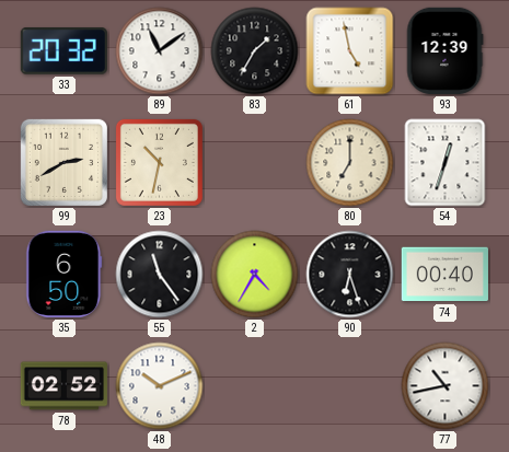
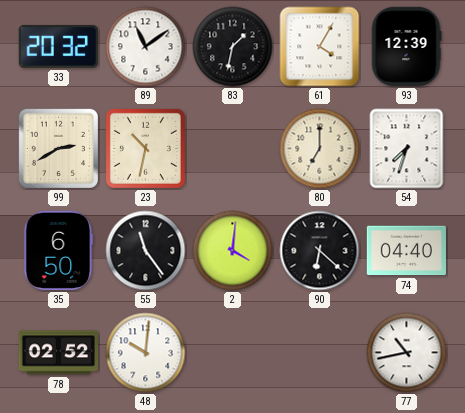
83: 1:35 -> 1:32 (233, 47)
61: 4:58 -> 4:05 (320, 47)
54: 12:33 -> 7:33 (407, 149)
2: 4:35 -> 4:01 (233, 251)
90: 6:27 -> 6:22 (320, 251)
74: 00:40 -> 04:40 (406, 251)
48: 10:11 -> 10:01 (146, 353)
